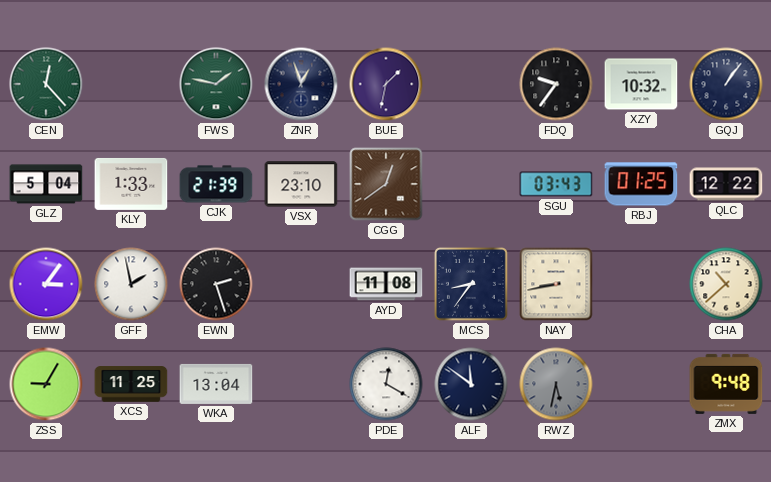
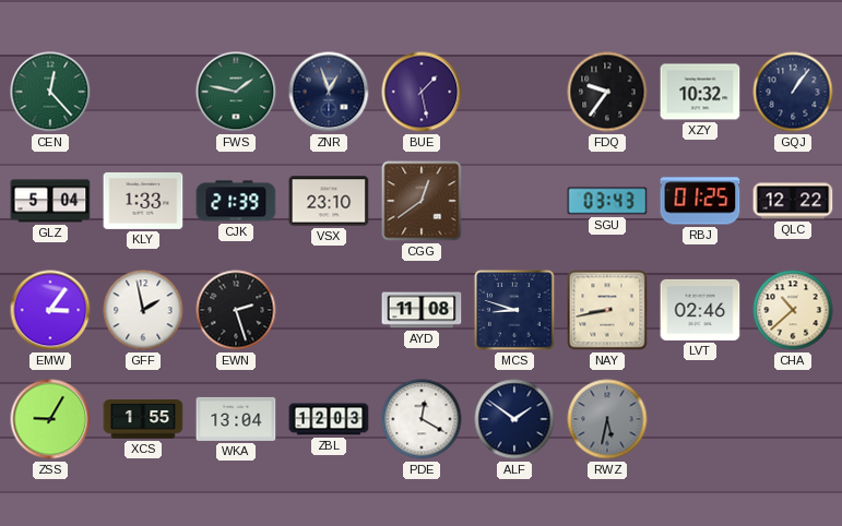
BUE: 1:32 -> 1:28 (422, 92)
MCS: 8:36 -> 8:48 (514, 310)
LVT: none -> 02:46 (700, 310)
XCS: 11:25 -> 1:55 (143, 419)
ZBL: none -> 12:03 (329, 419)
ALF: 11:51 -> 1:51 (514, 419)
ZMX: 9:48 -> none (726, 384)
